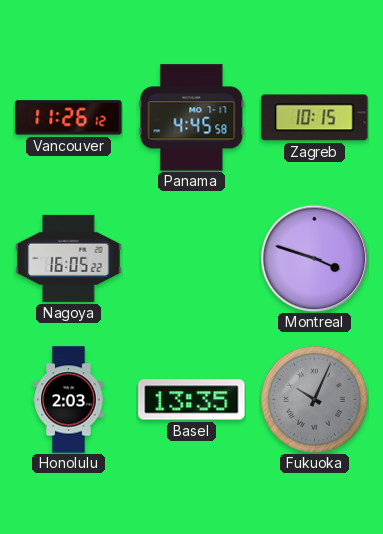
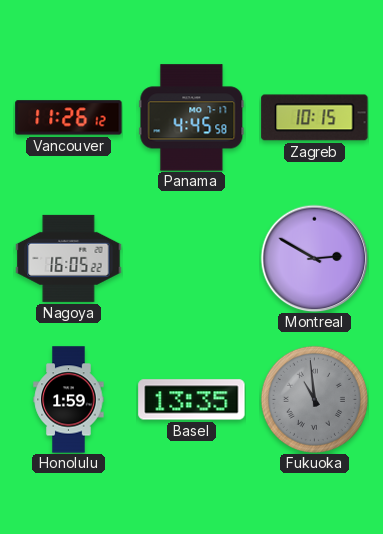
Montreal: 3:48 -> 2:50 (314, 258)
Honolulu: 2:03 -> 1:59 (69, 400)
Fukuoka: 10:04 -> 10:59 (314, 399)
